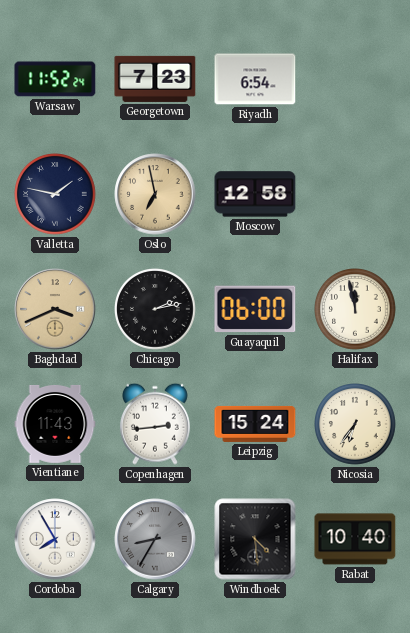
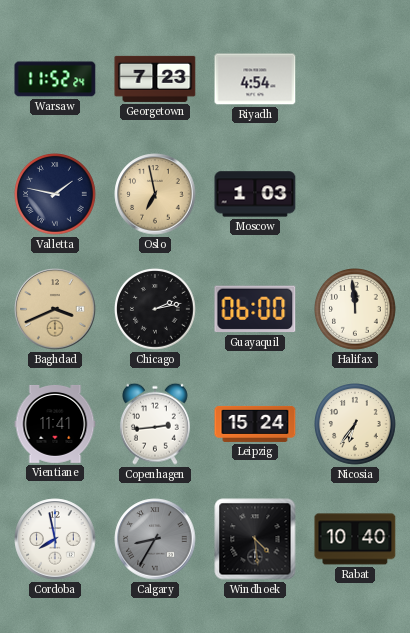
Riyadh: 6:54 -> 4:54 (255, 79)
Moscow: 12:58 -> 1:03 (255, 194)
Halifax: 11:58 -> 11:59 (356, 310)
Vientiane: 11:43 -> 11:41 (55, 424)
Cordoba: 7:55 -> 7:58 (55, 539)
